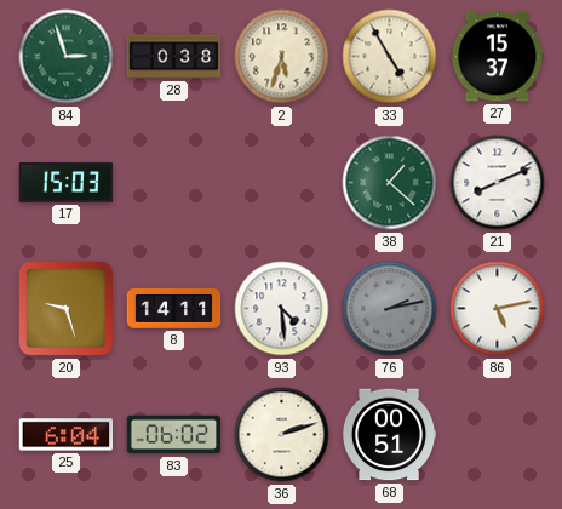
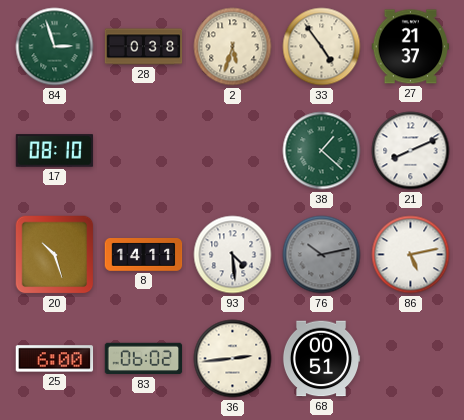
33: 4:55 -> 4:54 (322, 47)
27: 15:37 -> 21:37 (411, 47)
17: 15:03 -> 08:10 (55, 151)
20: 9:27 -> 10:27 (55, 255)
76: 2:13 -> 10:13 (322, 255)
25: 6:04 -> 6:00 (55, 359)
36: 2:12 -> 2:44 (233, 359)
